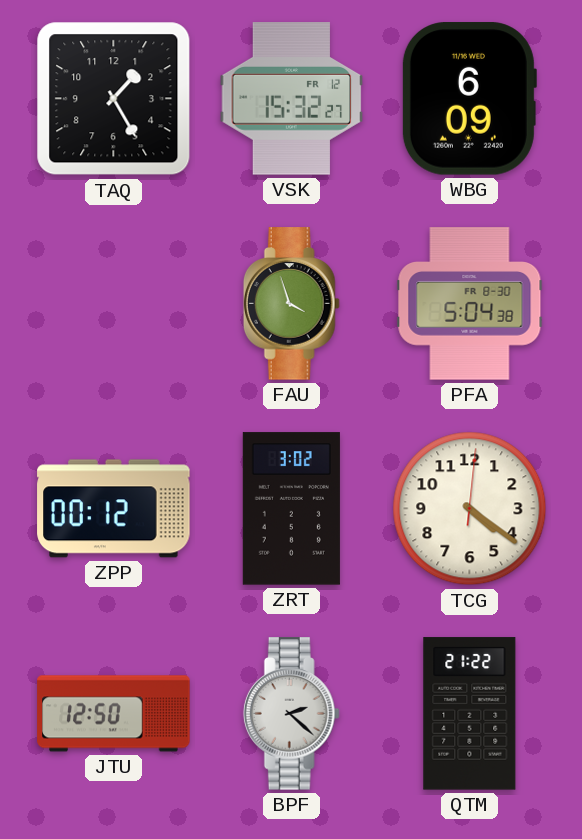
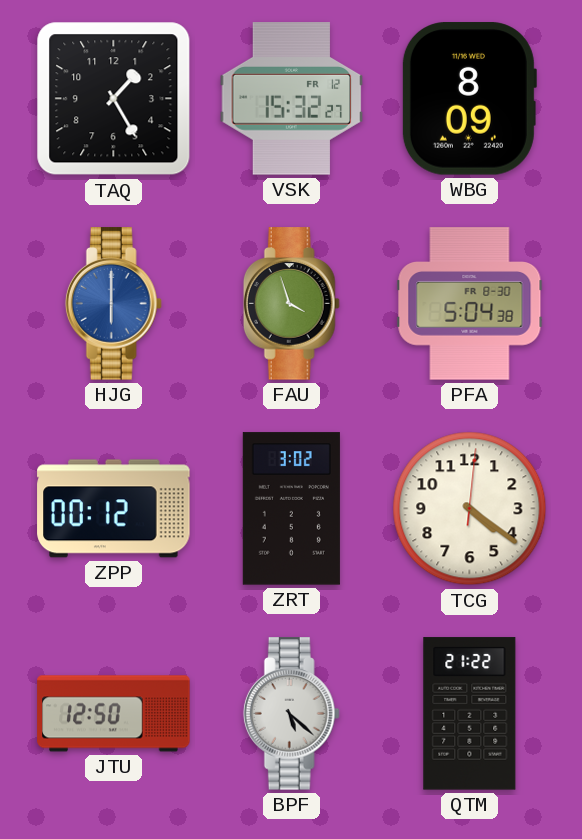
WBG: 6:09 -> 8:09 (469, 99)
HJG: none -> 6:00 (113, 304)
BPF: 2:22 -> 5:22 (291, 714)
